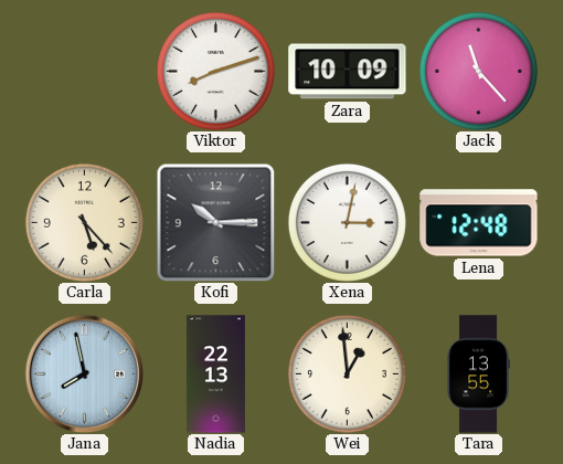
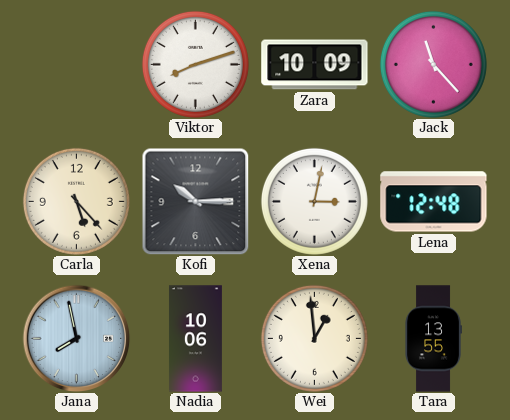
Nadia: 22:13 -> 10:06 (195, 339)
